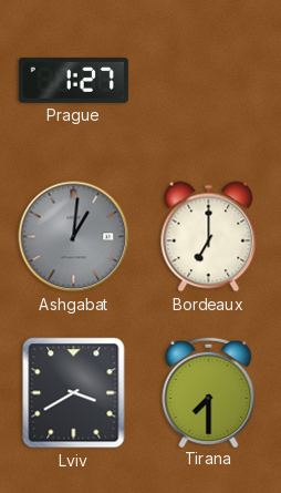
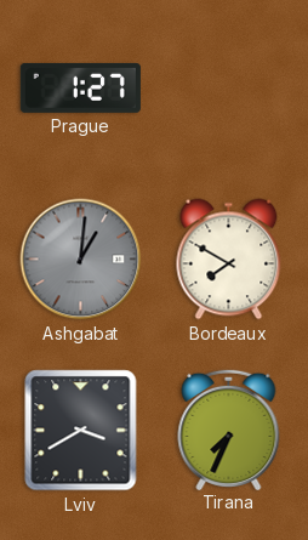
Bordeaux: 7:00 -> 7:50 (229, 260)
Tirana: 7:30 -> 7:34 (229, 428)
